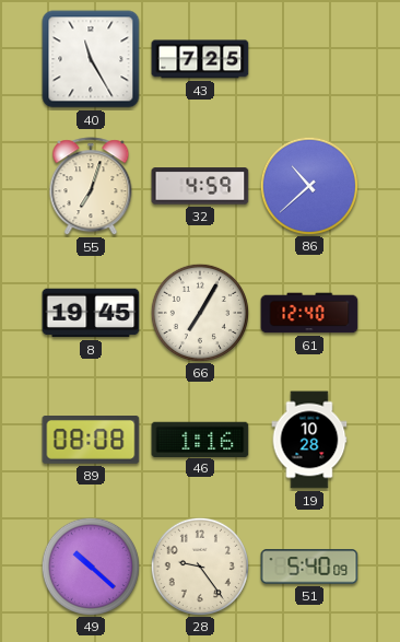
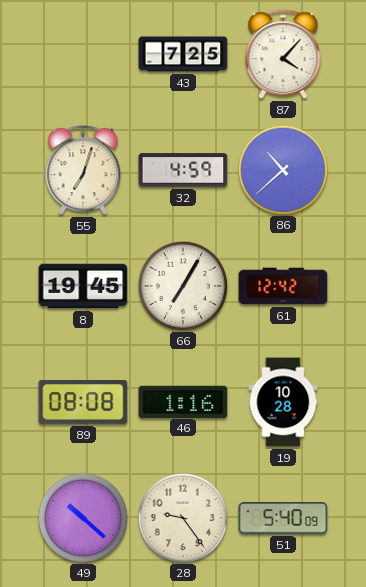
40: 11:25 -> none (91, 59)
87: none -> 4:07 (283, 55)
61: 12:40 -> 12:42 (283, 286)
